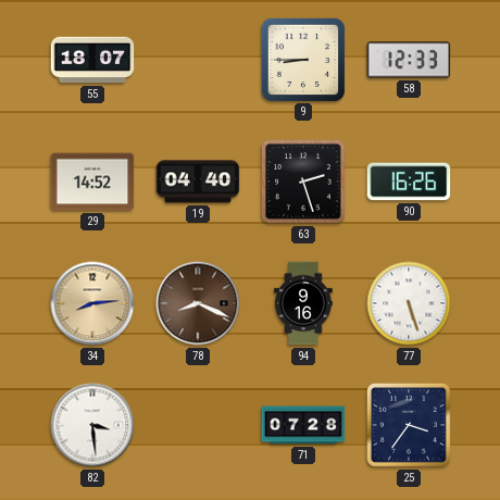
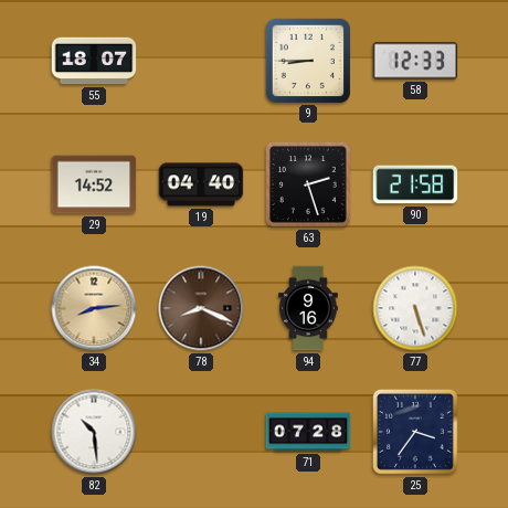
90: 16:26 -> 21:58 (415, 184)
82: 3:29 -> 10:29 (94, 432)
